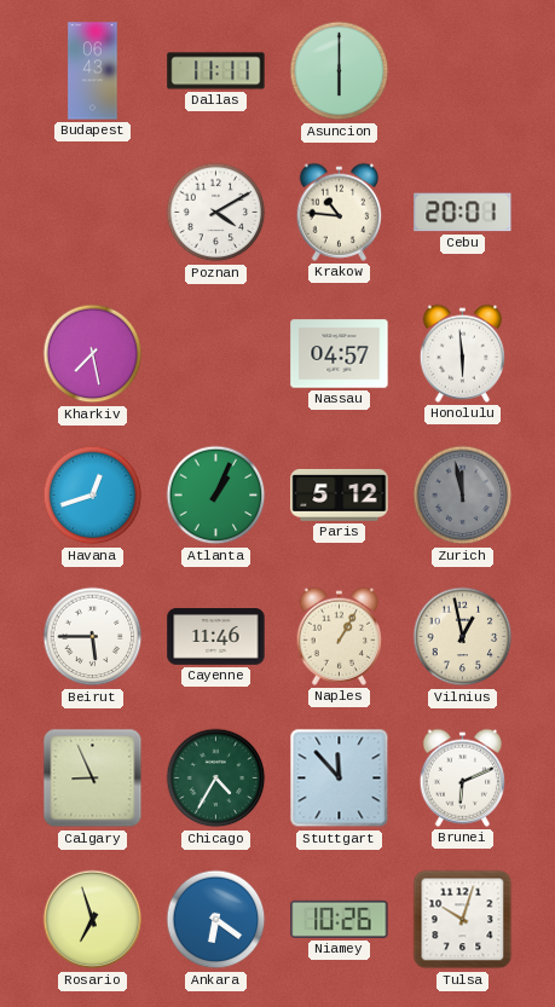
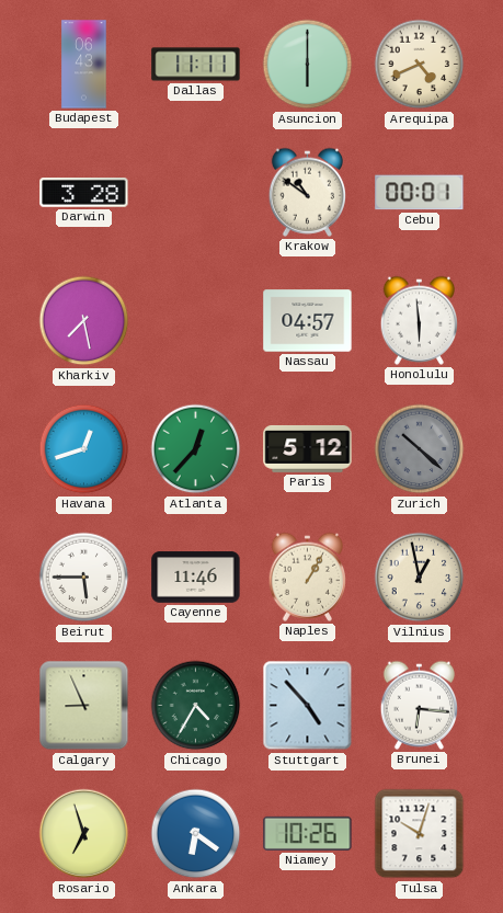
Arequipa: none -> 4:41 (420, 65)
Darwin: none -> 3:28 (84, 193)
Poznan: 4:10 -> none (216, 213)
Krakow: 10:46 -> 10:51 (307, 192)
Cebu: 20:01 -> 00:01 (420, 193)
Atlanta: 1:04 -> 12:37 (196, 449)
Zurich: 11:58 -> 10:22 (420, 449)
Stuttgart: 11:53 -> 4:53 (308, 706)
Brunei: 6:11 -> 6:16 (419, 705)
